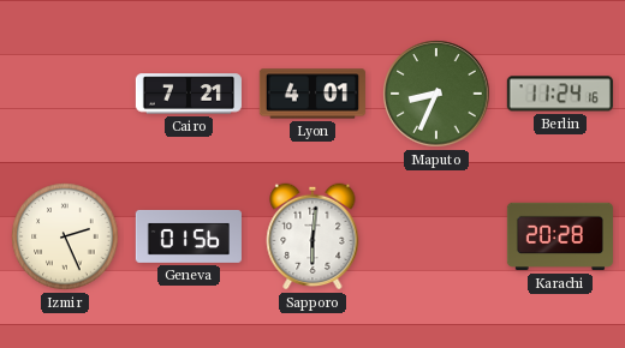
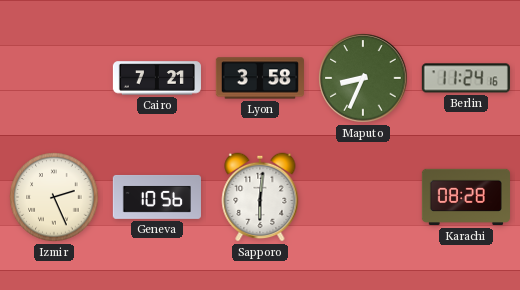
Lyon: 4:01 -> 3:58 (260, 78)
Geneva: 01:56 -> 10:56 (157, 197)
Karachi: 20:28 -> 08:28 (466, 197)
